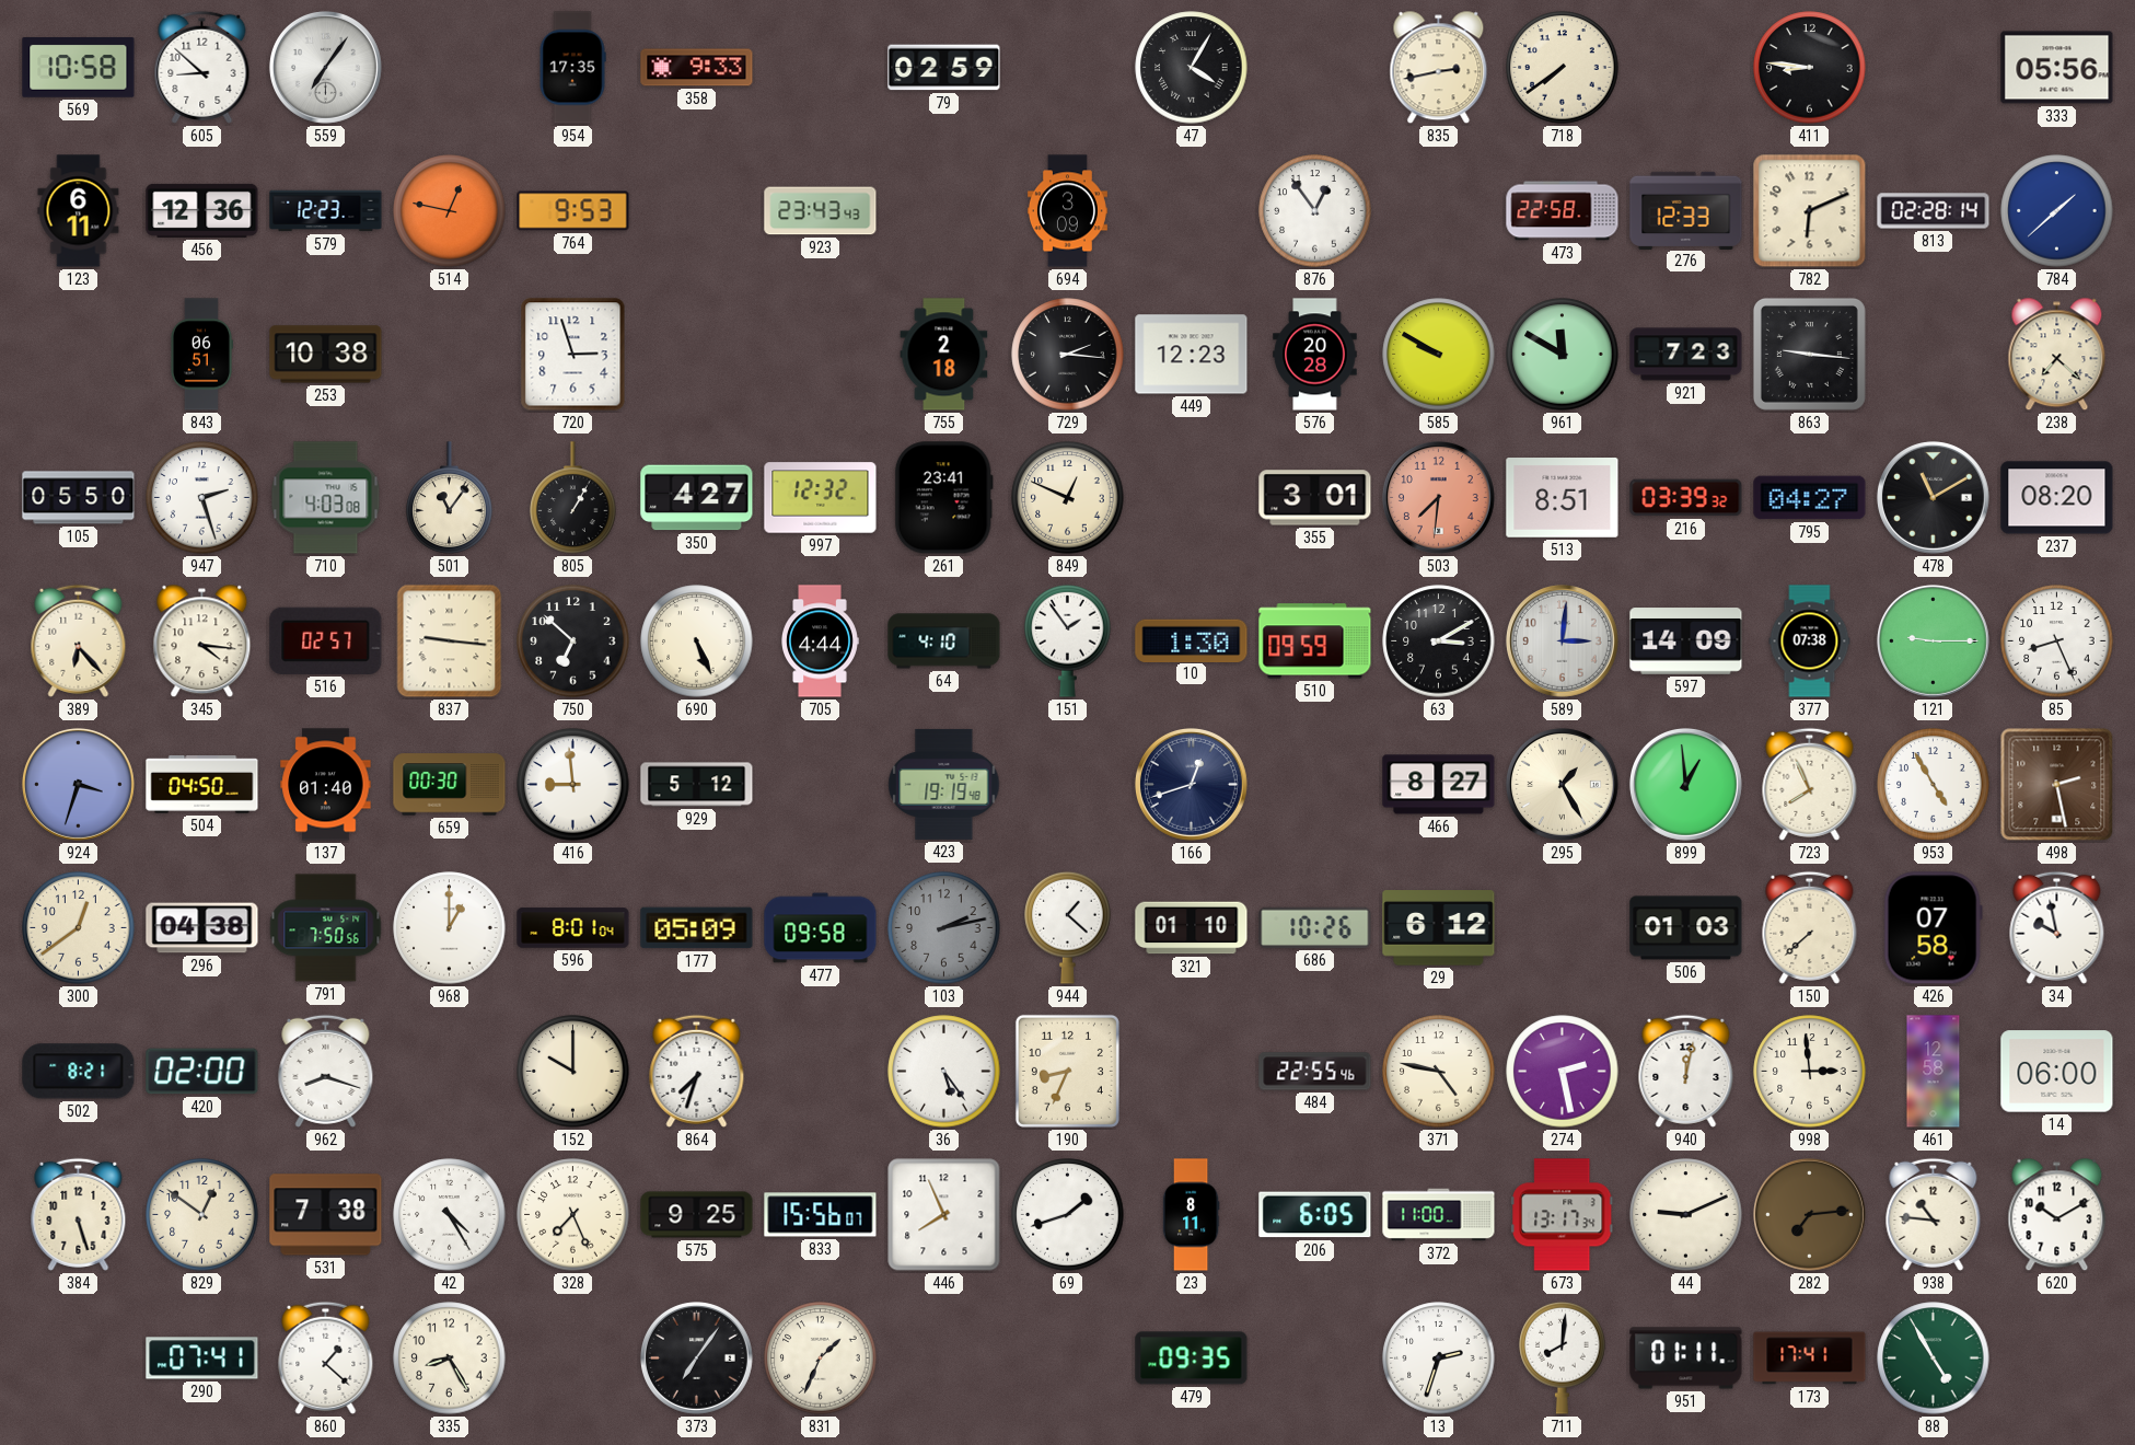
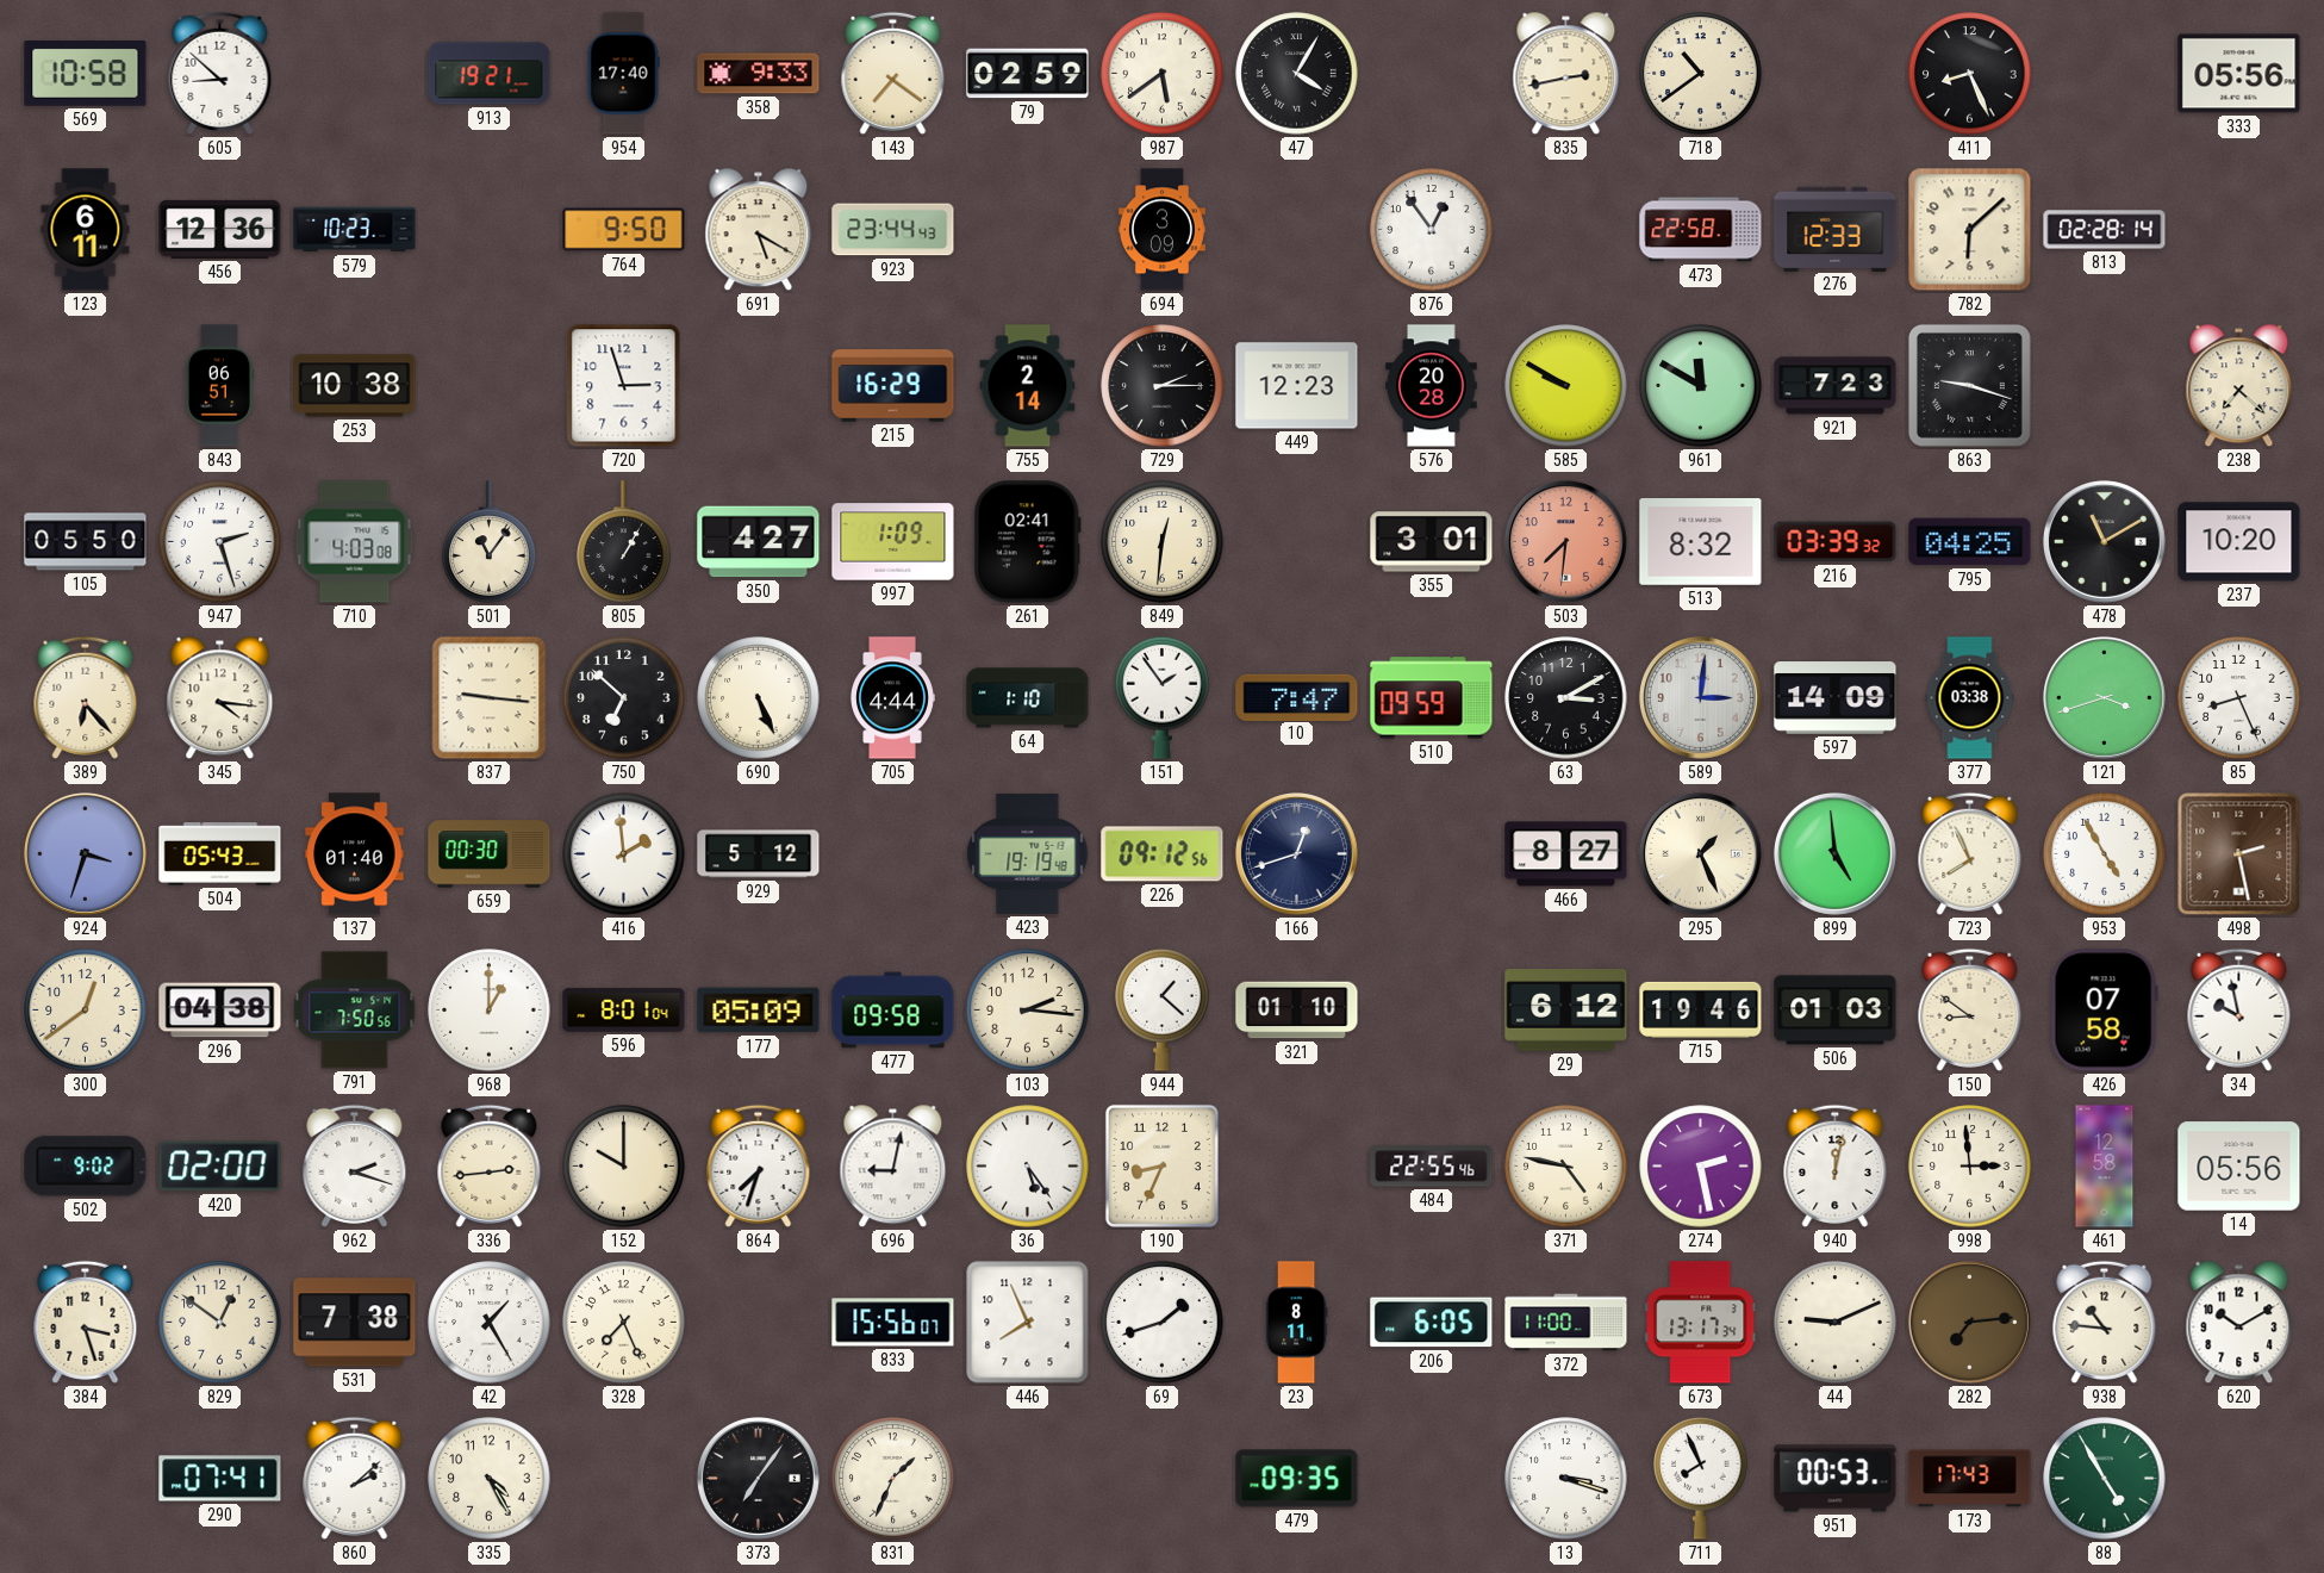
559: 7:06 -> none (325, 67)
913: none -> 19:21 (490, 74)
954: 17:35 -> 17:40 (623, 74)
143: none -> 7:21 (893, 73)
987: none -> 5:39 (1163, 74)
718: 7:39 -> 10:39 (1701, 74)
411: 8:46 -> 8:26 (1970, 74)
579: 12:23 -> 10:23 (355, 230)
514: 12:47 -> none (450, 211)
764: 9:53 -> 9:50 (624, 230)
691: none -> 5:20 (759, 230)
923: 23:43 -> 23:44 (893, 230)
782: 6:11 -> 6:08 (1970, 230)
784: 1:38 -> none (2057, 211)
215: none -> 16:29 (893, 386)
755: 2:18 -> 2:14 (1028, 386)
729: 2:16 -> 2:15 (1163, 386)
863: 9:16 -> 9:18 (1969, 385)
997: 12:32 -> 1:09 (893, 542)
261: 23:41 -> 02:41 (1027, 542)
849: 12:49 -> 12:31 (1163, 542)
513: 8:51 -> 8:32 (1701, 542)
795: 04:27 -> 04:25 (1970, 542)
237: 08:20 -> 10:20 (2239, 542)
516: 02:57 -> none (326, 640)
64: 4:10 -> 1:10 (1028, 698)
10: 1:30 -> 7:47 (1297, 697)
377: 07:38 -> 03:38 (1970, 698)
121: 9:15 -> 3:42 (2104, 697)
504: 04:50 -> 05:43 (220, 854)
416: 8:59 -> 1:59 (624, 854)
226: none -> 09:12 (1163, 854)
295: 1:25 -> 1:26 (1700, 853)
899: 12:59 -> 4:59 (1834, 853)
103: 2:13 -> 2:16 (1028, 1011)
103 dial: grey -> cream (1028, 1011)
686: 10:26 -> none (1315, 927)
715: none -> 19:46 (1701, 1009)
150: 7:38 -> 8:51 (1970, 1009)
502: 8:21 -> 9:02 (86, 1167)
962: 8:18 -> 2:18 (355, 1165)
336: none -> 2:44 (490, 1165)
696: none -> 9:02 (893, 1167)
14: 06:00 -> 05:56 (2239, 1167)
384: 5:27 -> 3:27 (86, 1322)
42: 4:25 -> 1:25 (490, 1323)
575: 9:25 -> none (697, 1215)
860: 1:22 -> 2:08 (355, 1478)
335: 8:25 -> 4:25 (490, 1479)
13: 2:33 -> 3:18 (1566, 1479)
711: 8:01 -> 7:56 (1701, 1478)
951: 01:11 -> 00:53 (1836, 1479)
173: 17:41 -> 17:43 (1970, 1479)
